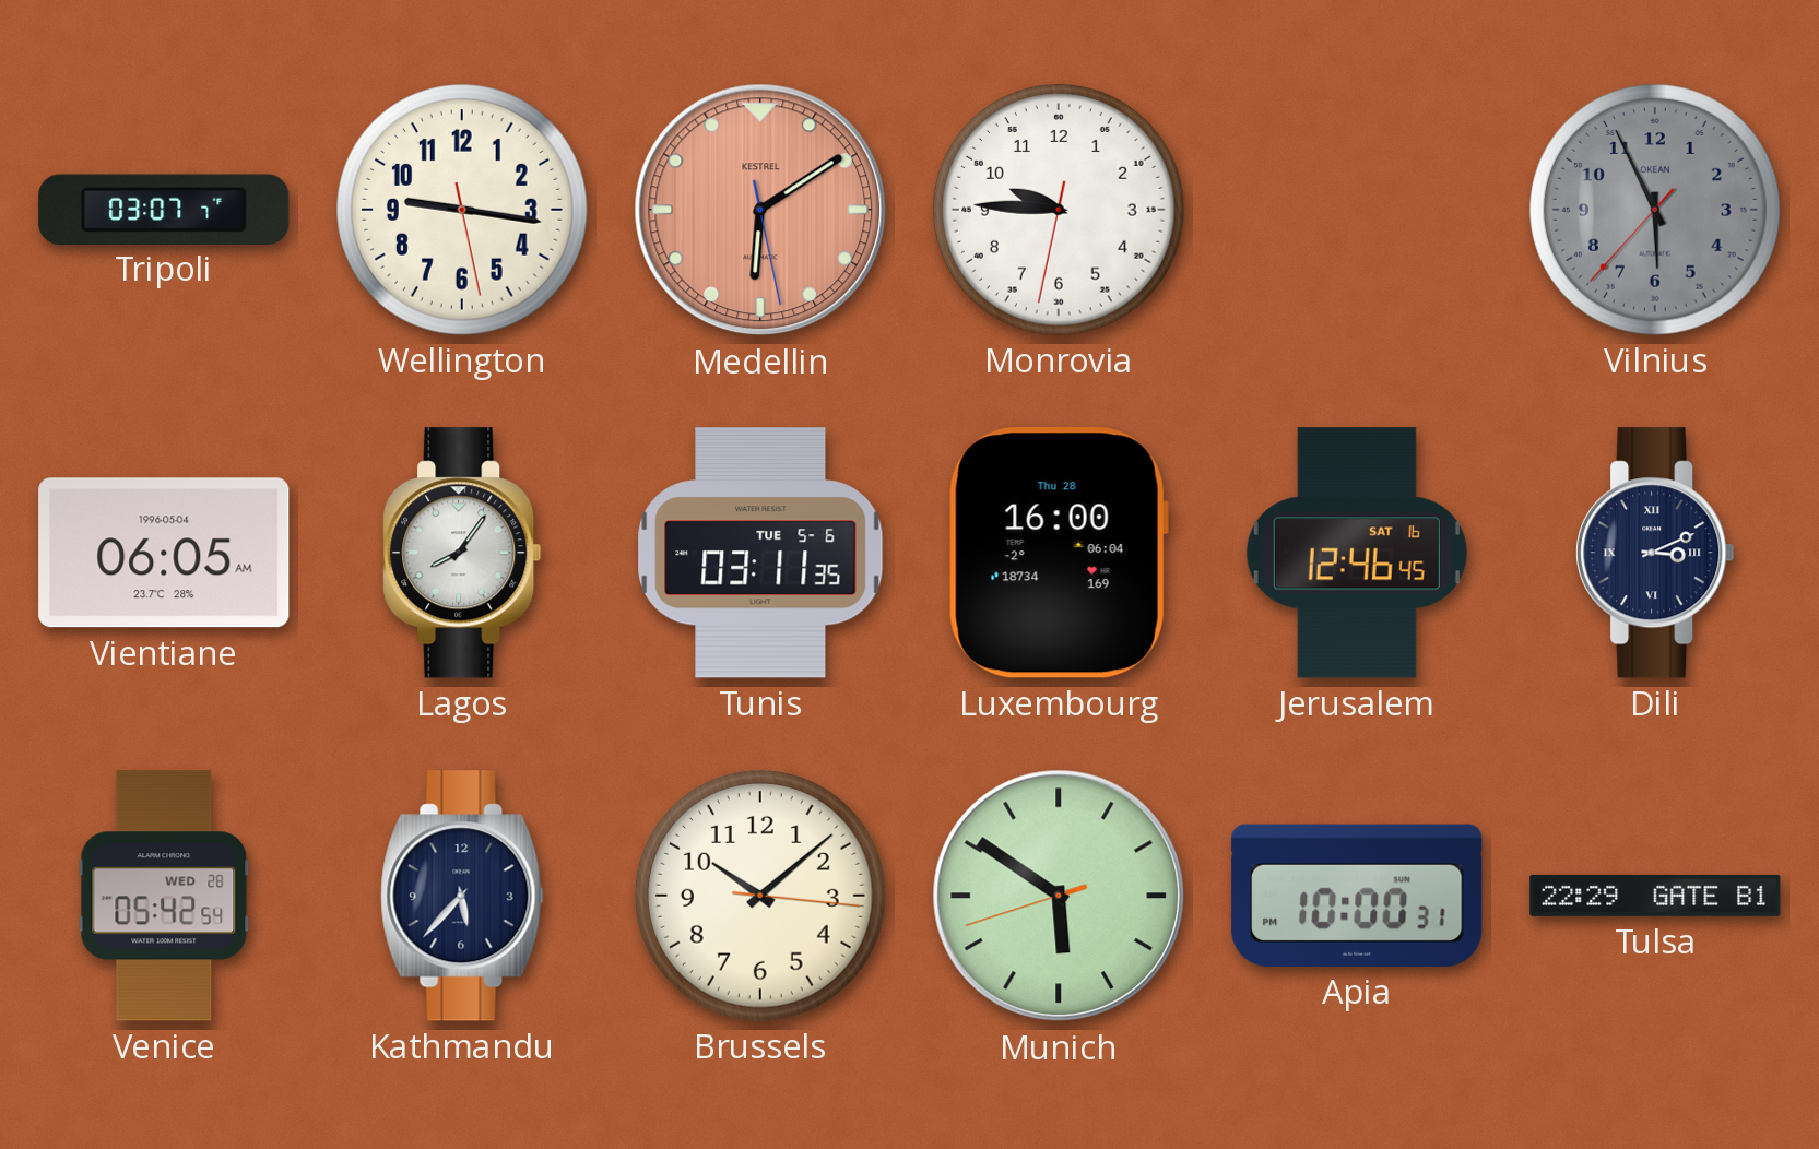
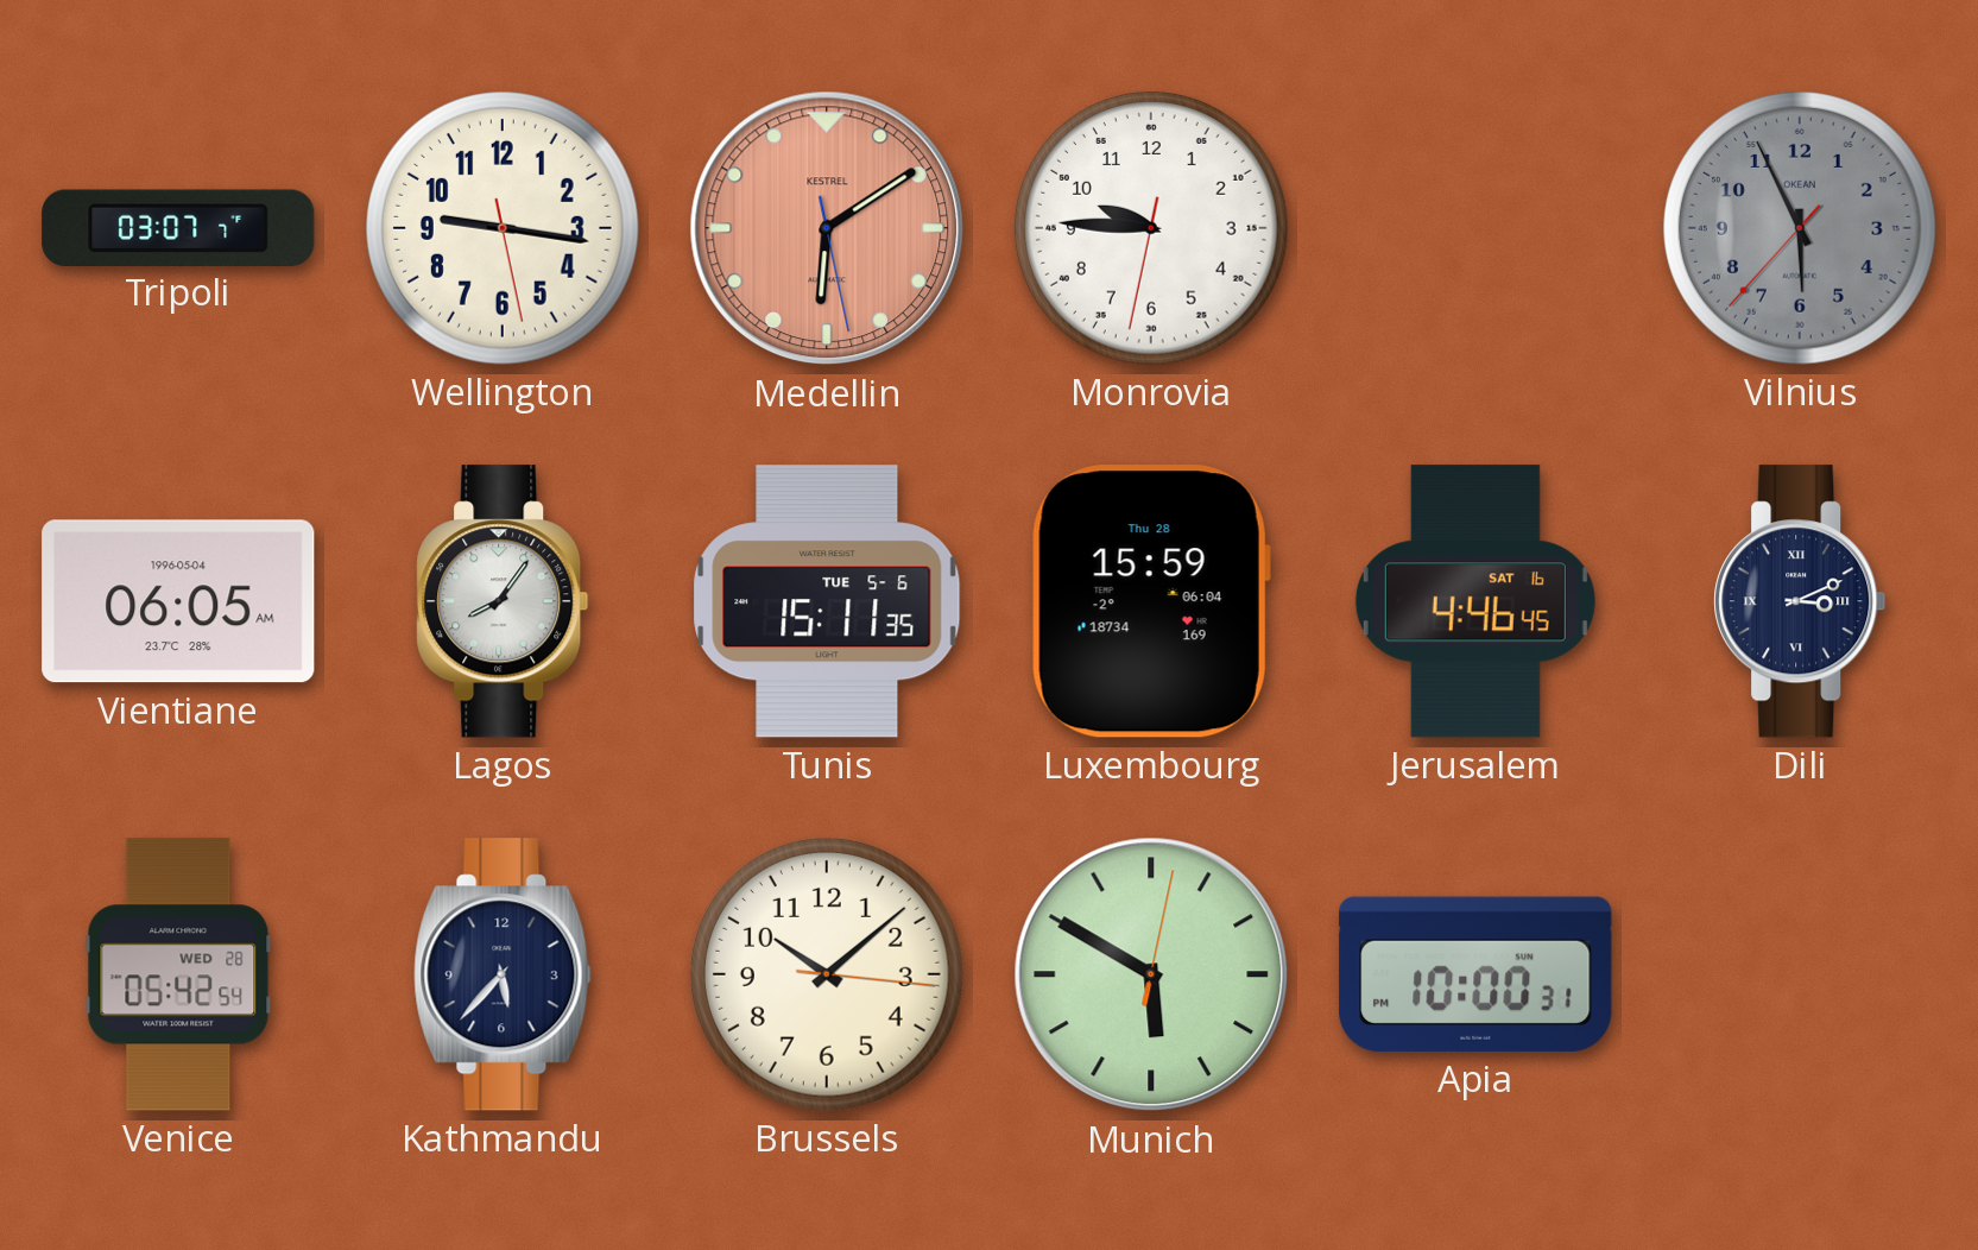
Tunis: 03:11 -> 15:11 (827, 601)
Luxembourg: 16:00 -> 15:59 (1151, 601)
Jerusalem: 12:46 -> 4:46 (1475, 601)
Munich: 5:50:42 -> 5:50:02 (1151, 974)
Tulsa: 22:29 -> none (1655, 896)
